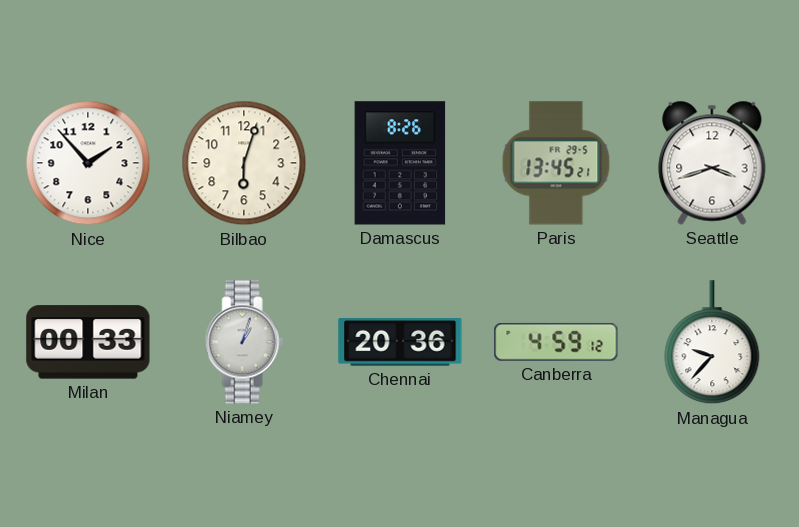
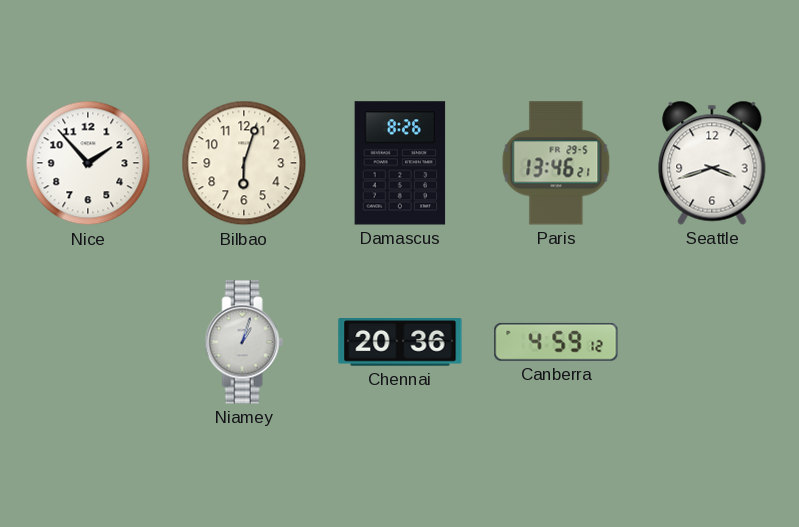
Paris: 13:45 -> 13:46 (556, 163)
Milan: 00:33 -> none (88, 342)
Managua: 9:37 -> none (712, 343)
